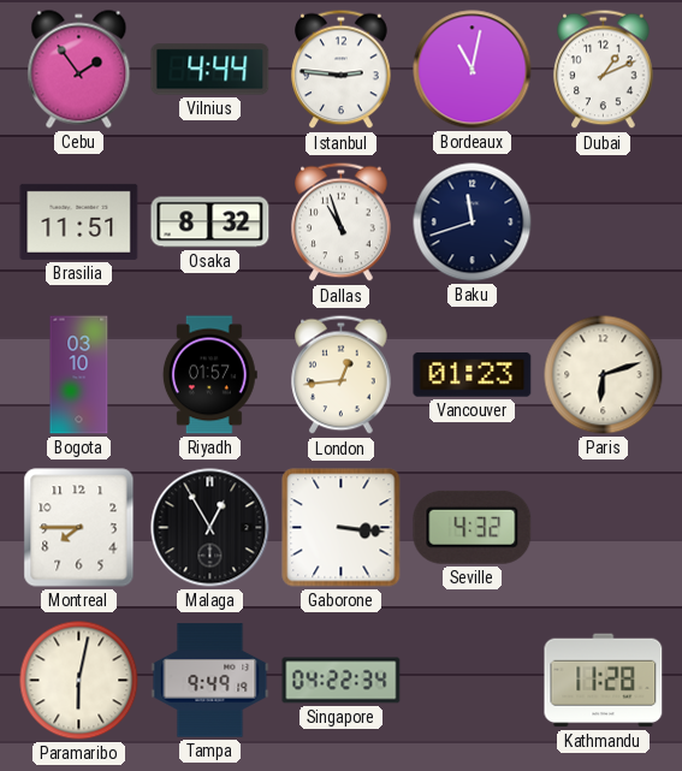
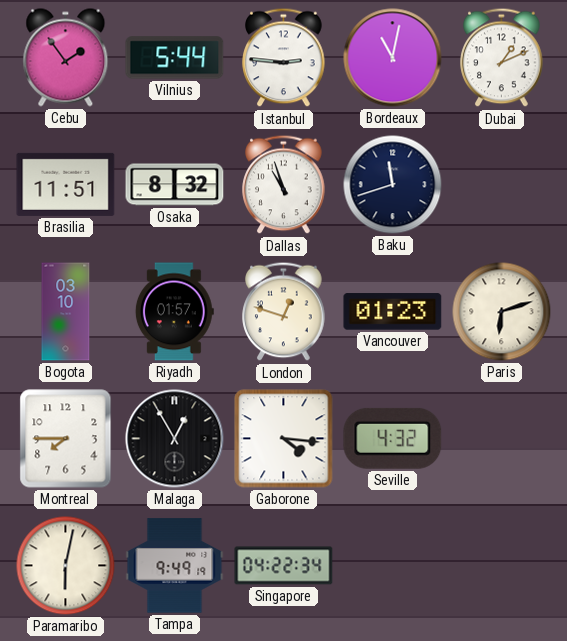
Vilnius: 4:44 -> 5:44 (175, 58)
London: 12:44 -> 12:48 (284, 312)
Gaborone: 3:16 -> 4:16 (284, 439)
Kathmandu: 11:28 -> none (604, 681)
